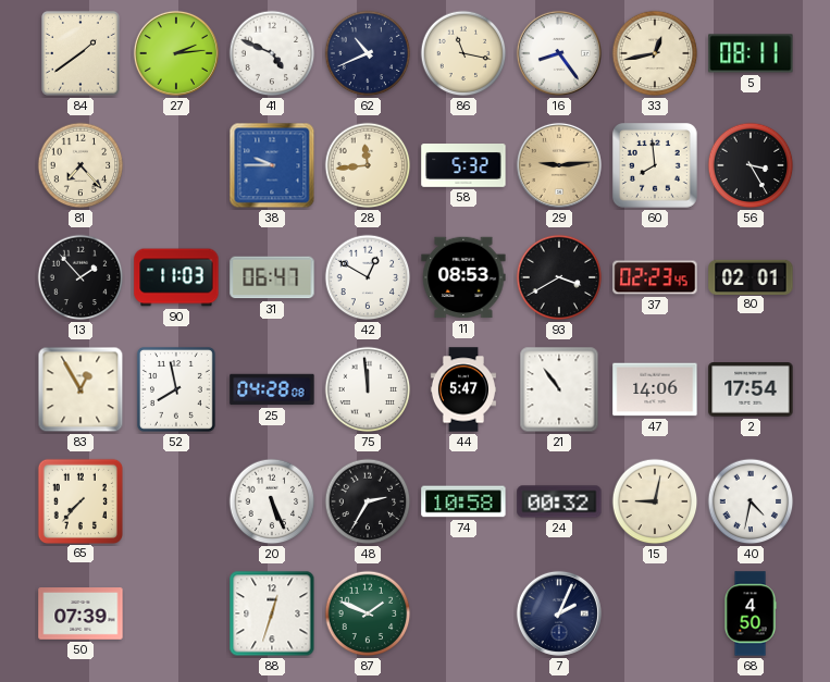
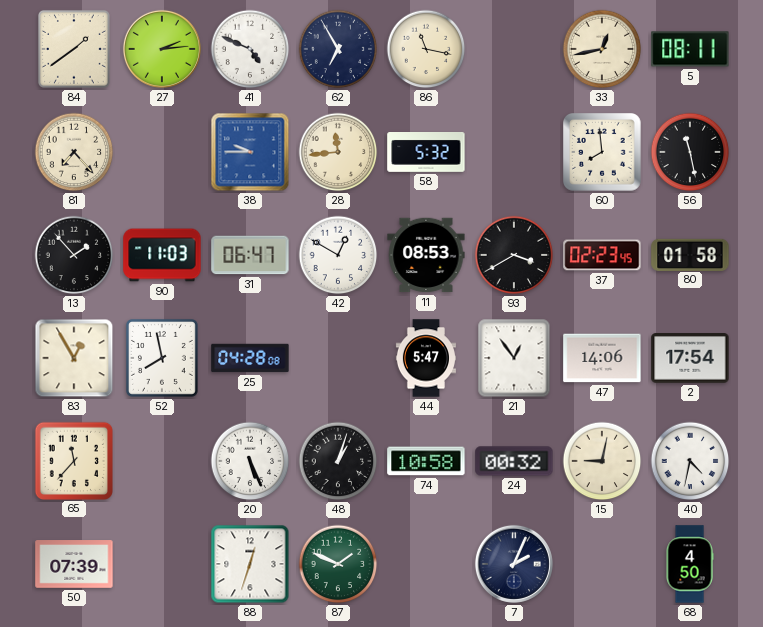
62: 10:41 -> 6:55 (338, 49)
16: 8:24 -> none (559, 53)
29: 9:14 -> none (559, 165)
56: 3:25 -> 11:28 (690, 152)
80: 02:01 -> 01:58 (690, 254)
75: 11:59 -> none (368, 389)
21: 10:54 -> 12:54 (514, 358)
65: 7:37 -> 11:37 (73, 460)
48: 2:35 -> 1:03 (338, 461)
